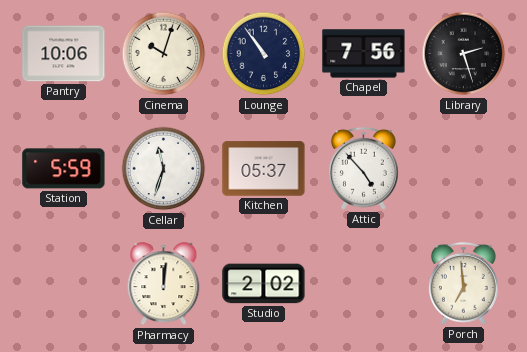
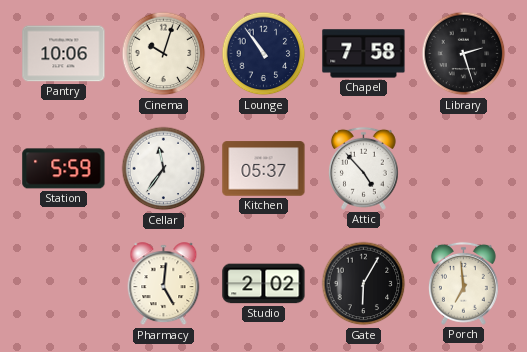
Chapel: 7:56 -> 7:58 (364, 54)
Cellar: 11:33 -> 11:36 (164, 169)
Pharmacy: 12:01 -> 5:01 (164, 284)
Gate: none -> 6:05 (364, 284)
